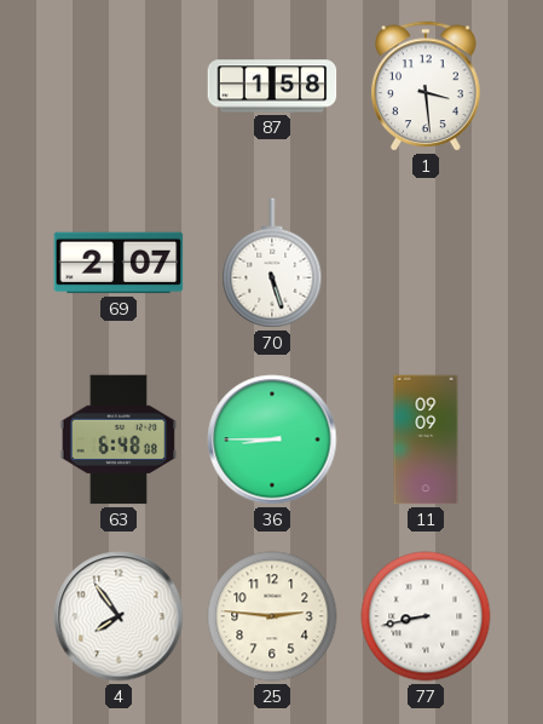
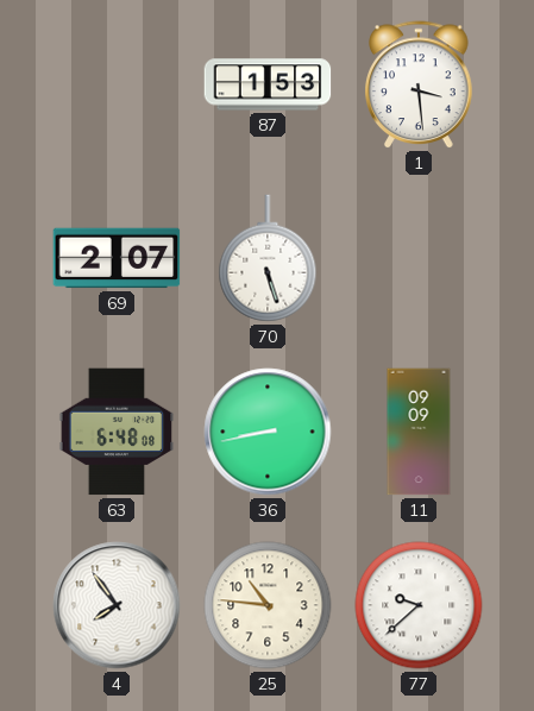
87: 1:58 -> 1:53 (268, 84)
36: 8:45 -> 8:43 (268, 432)
25: 2:46 -> 10:46 (268, 605)
77: 8:43 -> 9:38 (419, 605)
